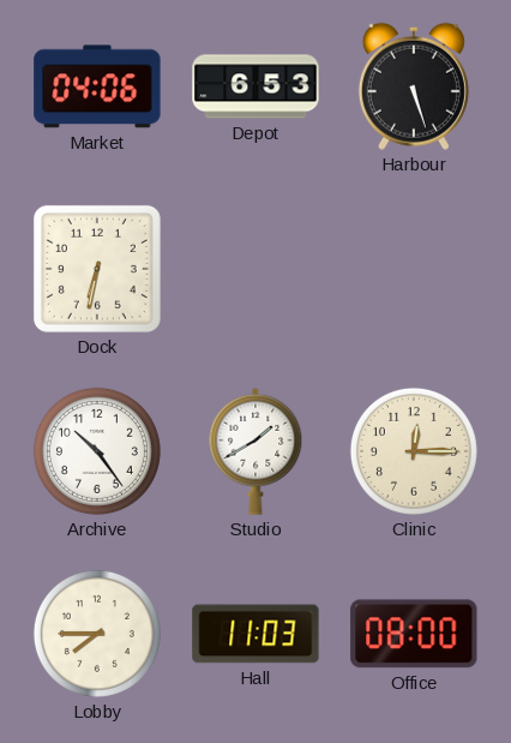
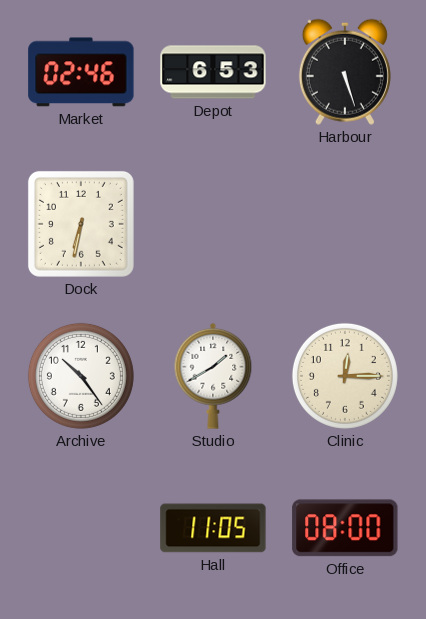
Market: 04:06 -> 02:46 (81, 72)
Lobby: 7:45 -> none (97, 634)
Hall: 11:03 -> 11:05 (213, 528)
